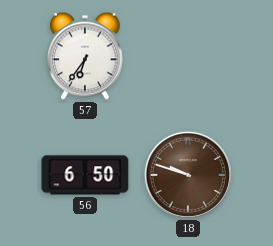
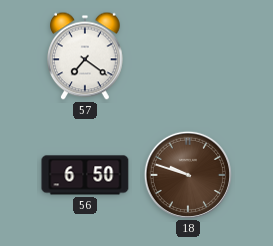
57: 6:36 -> 7:21 (86, 56)
